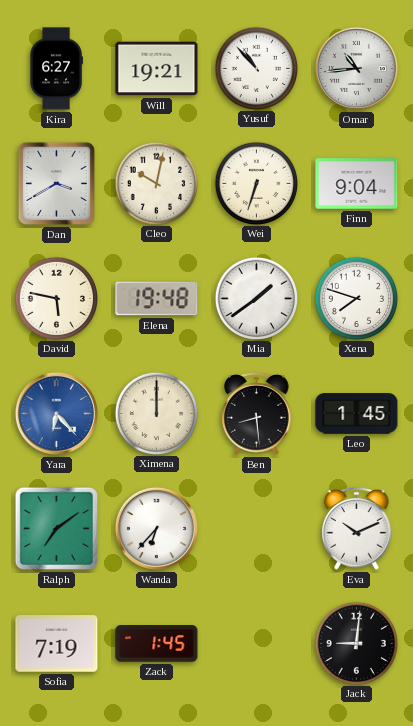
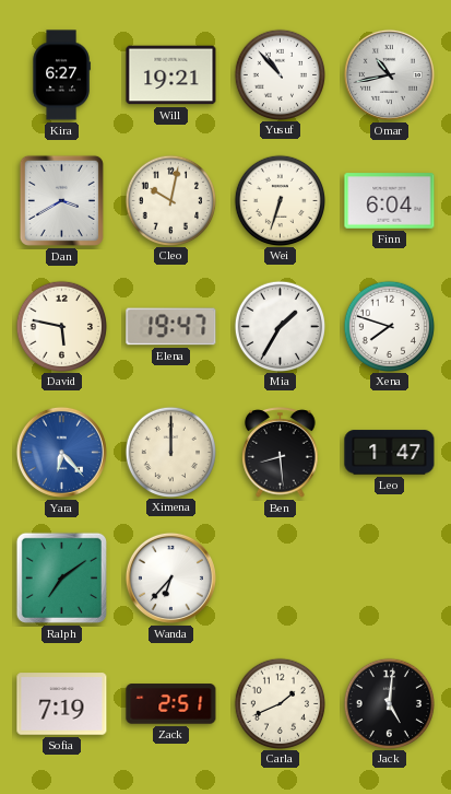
Omar: 10:44 -> 10:43 (389, 74)
Finn: 9:04 -> 6:04 (390, 201)
Elena: 19:48 -> 19:47 (171, 327)
Mia: 1:39 -> 1:35 (280, 326)
Leo: 1:45 -> 1:47 (390, 453)
Eva: 10:11 -> none (357, 529)
Zack: 1:45 -> 2:51 (171, 704)
Carla: none -> 1:41 (280, 703)
Jack: 9:01 -> 5:01 (389, 703)
